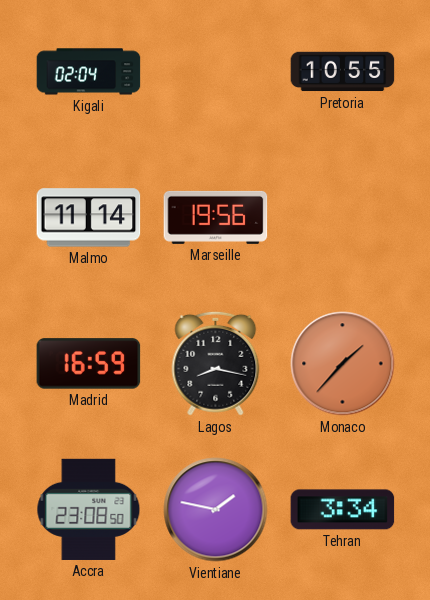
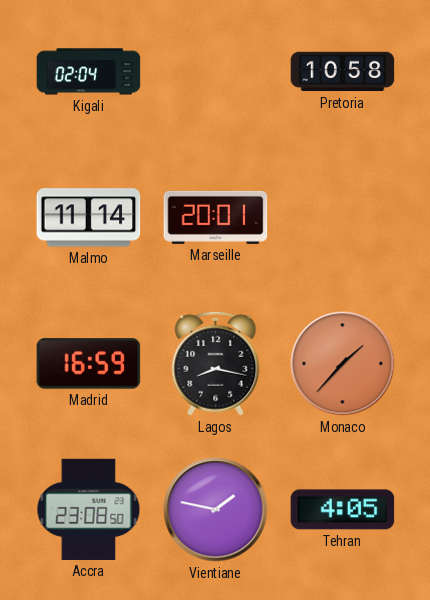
Pretoria: 10:55 -> 10:58 (343, 72)
Marseille: 19:56 -> 20:01 (216, 217)
Tehran: 3:34 -> 4:05 (343, 510)
